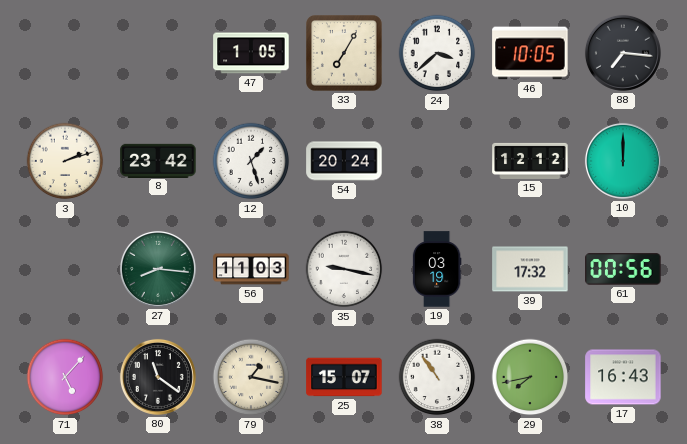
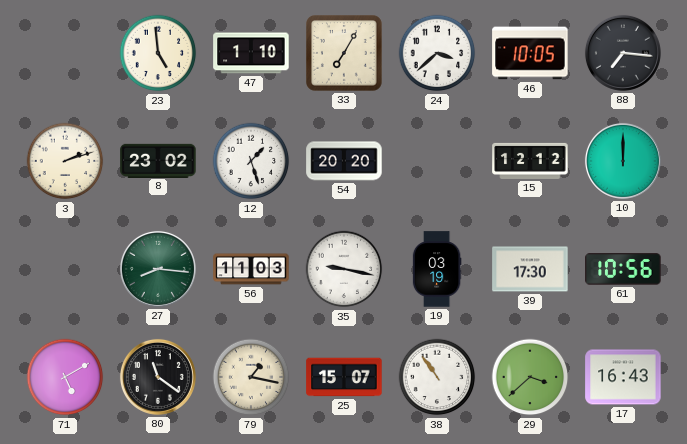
23: none -> 4:59 (158, 53)
47: 1:05 -> 1:10 (251, 53)
8: 23:42 -> 23:02 (158, 160)
54: 20:24 -> 20:20 (344, 161)
39: 17:32 -> 17:30 (530, 269)
61: 00:56 -> 10:56 (623, 269)
71: 5:07 -> 5:10 (65, 377)
29: 7:43 -> 3:38 (530, 377)
